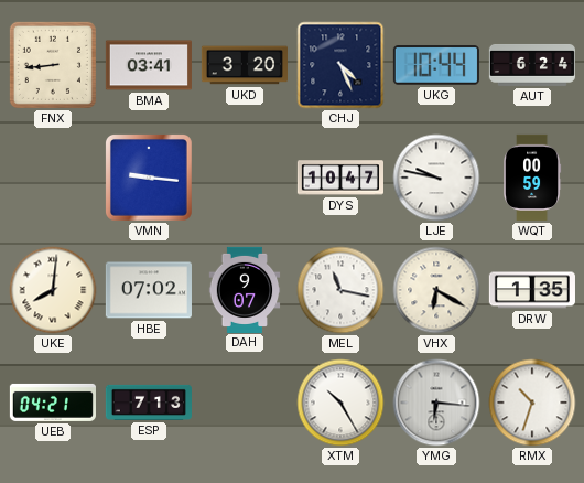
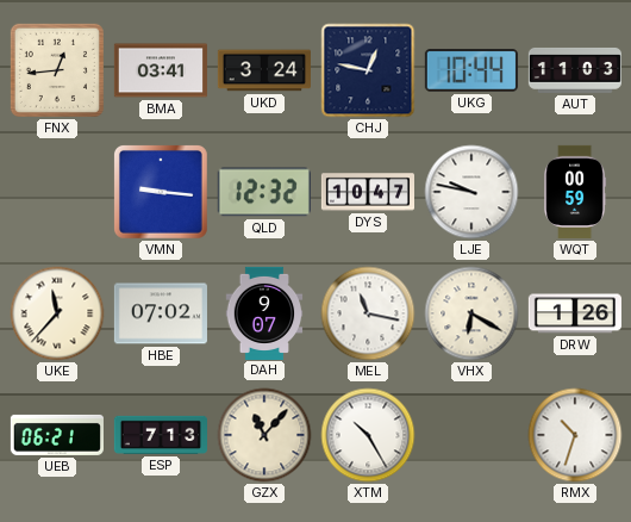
FNX: 8:44 -> 12:44 (57, 70)
UKD: 3:20 -> 3:24 (264, 70)
CHJ: 4:26 -> 12:47 (368, 70)
AUT: 6:24 -> 11:03 (574, 70)
QLD: none -> 12:32 (264, 192)
UKE: 8:01 -> 11:37 (57, 313)
DRW: 1:35 -> 1:26 (575, 313)
UEB: 04:21 -> 06:21 (57, 435)
GZX: none -> 11:07 (264, 435)
YMG: 6:16 -> none (436, 402)
